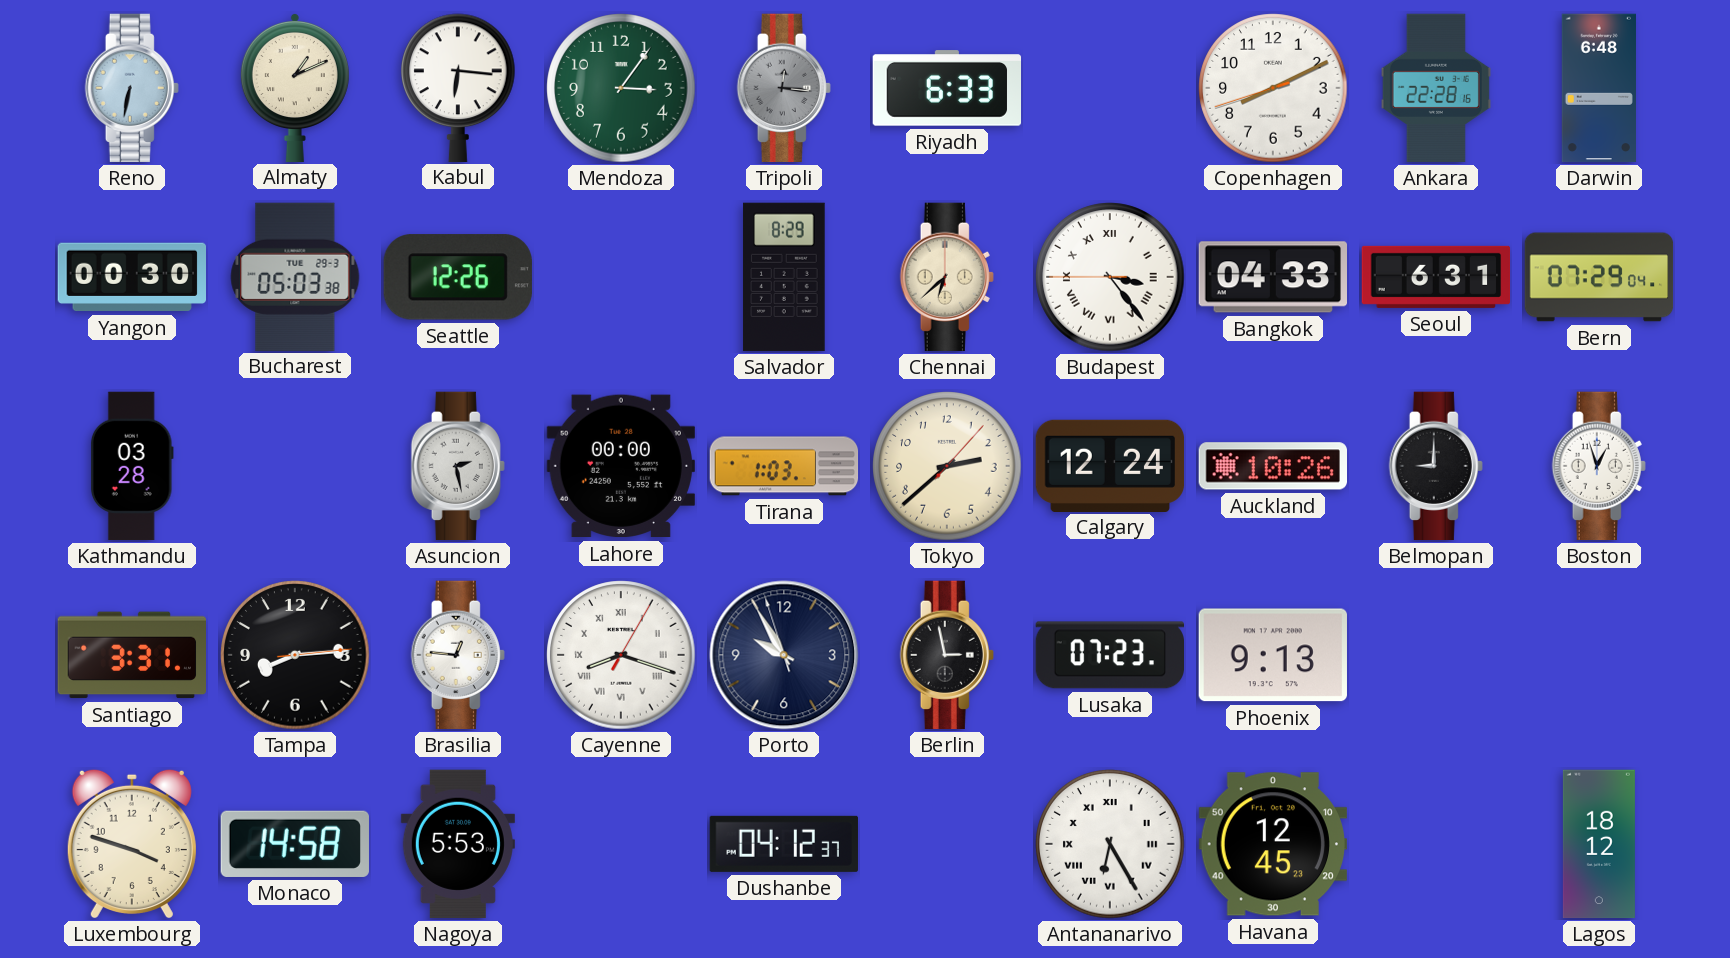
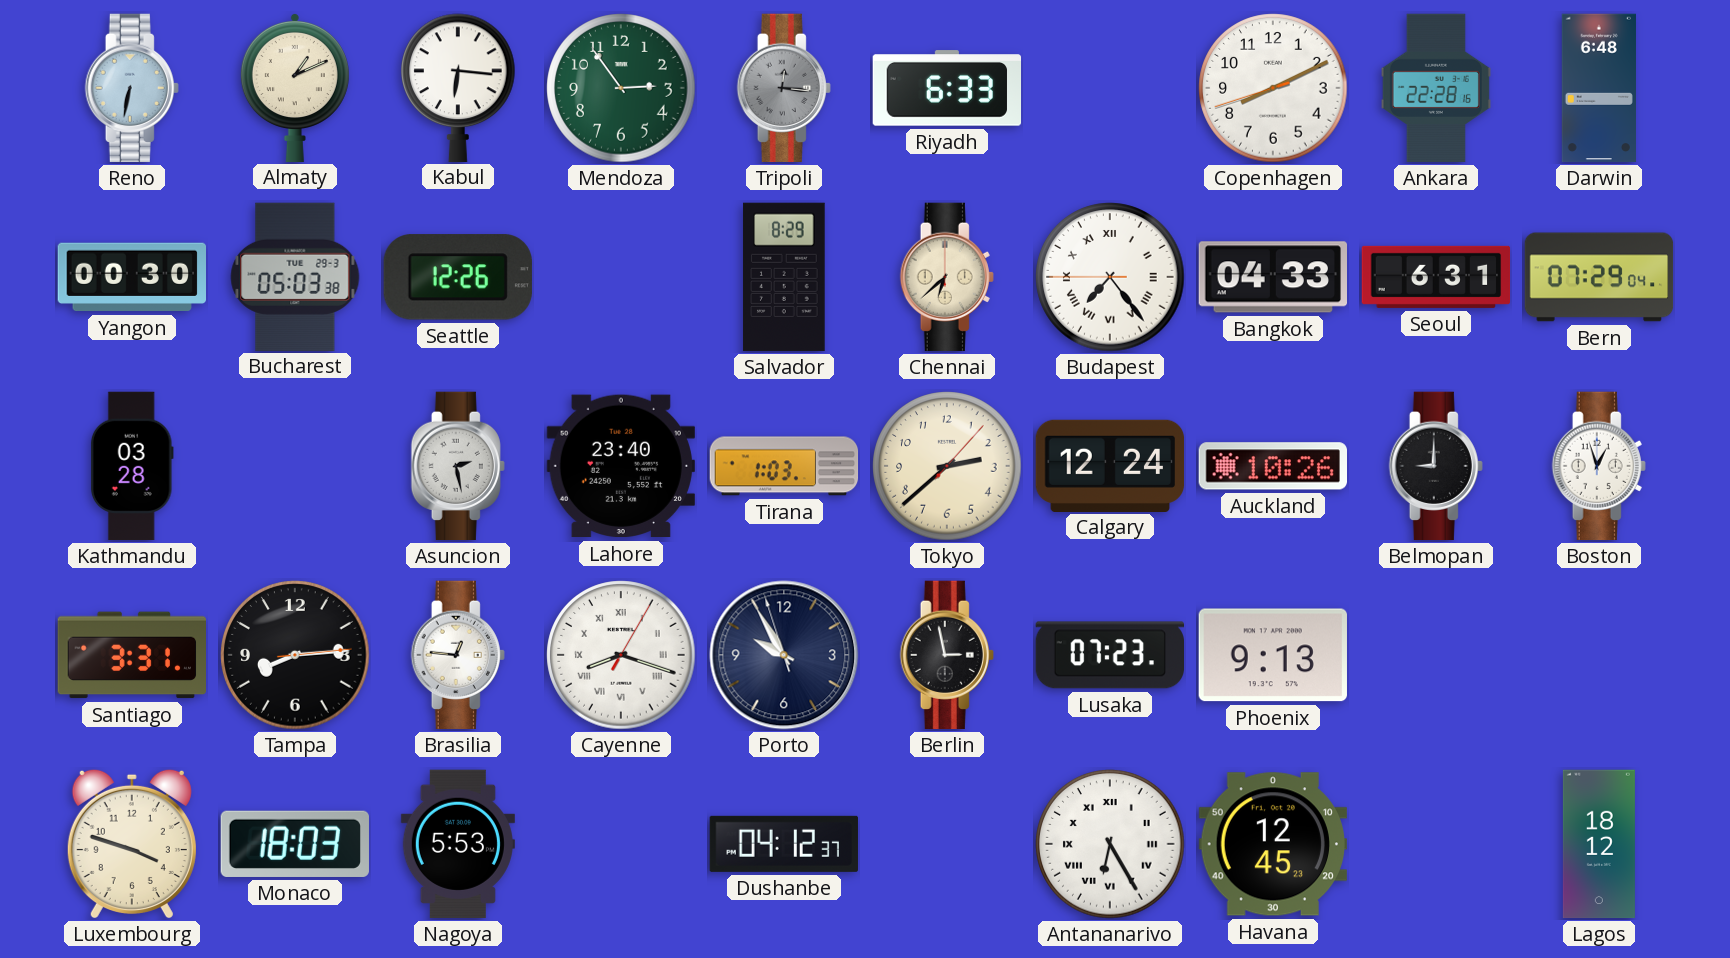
Mendoza: 3:06 -> 2:54 (621, 88)
Budapest: 3:23 -> 7:23 (1110, 277)
Lahore: 00:00 -> 23:40 (621, 466)
Monaco: 14:58 -> 18:03 (295, 844)
